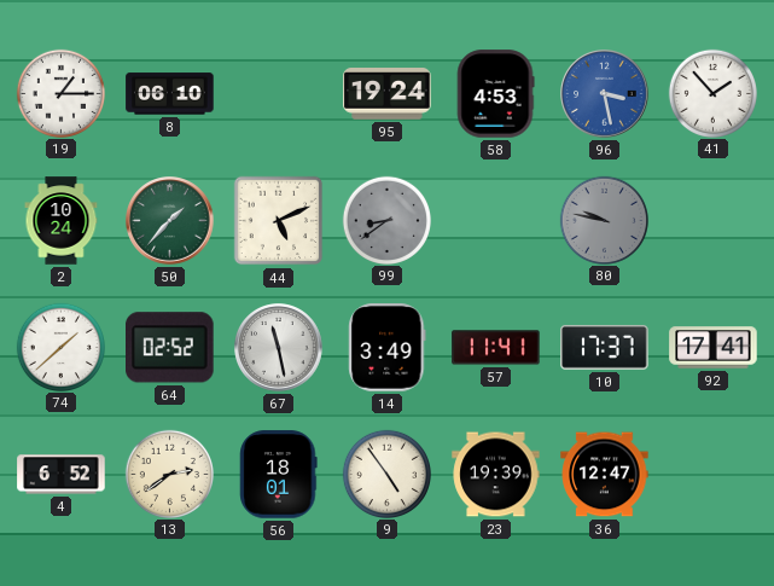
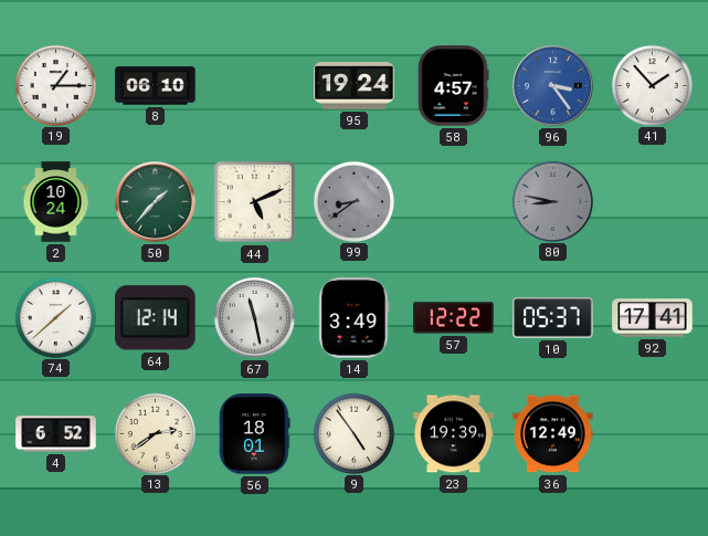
58: 4:53 -> 4:57 (453, 86)
96: 3:28 -> 3:24 (553, 86)
80: 9:47 -> 8:47 (552, 201)
64: 02:52 -> 12:14 (156, 318)
57: 11:41 -> 12:22 (454, 318)
10: 17:37 -> 05:37 (553, 318)
36: 12:47 -> 12:49 (553, 434)
